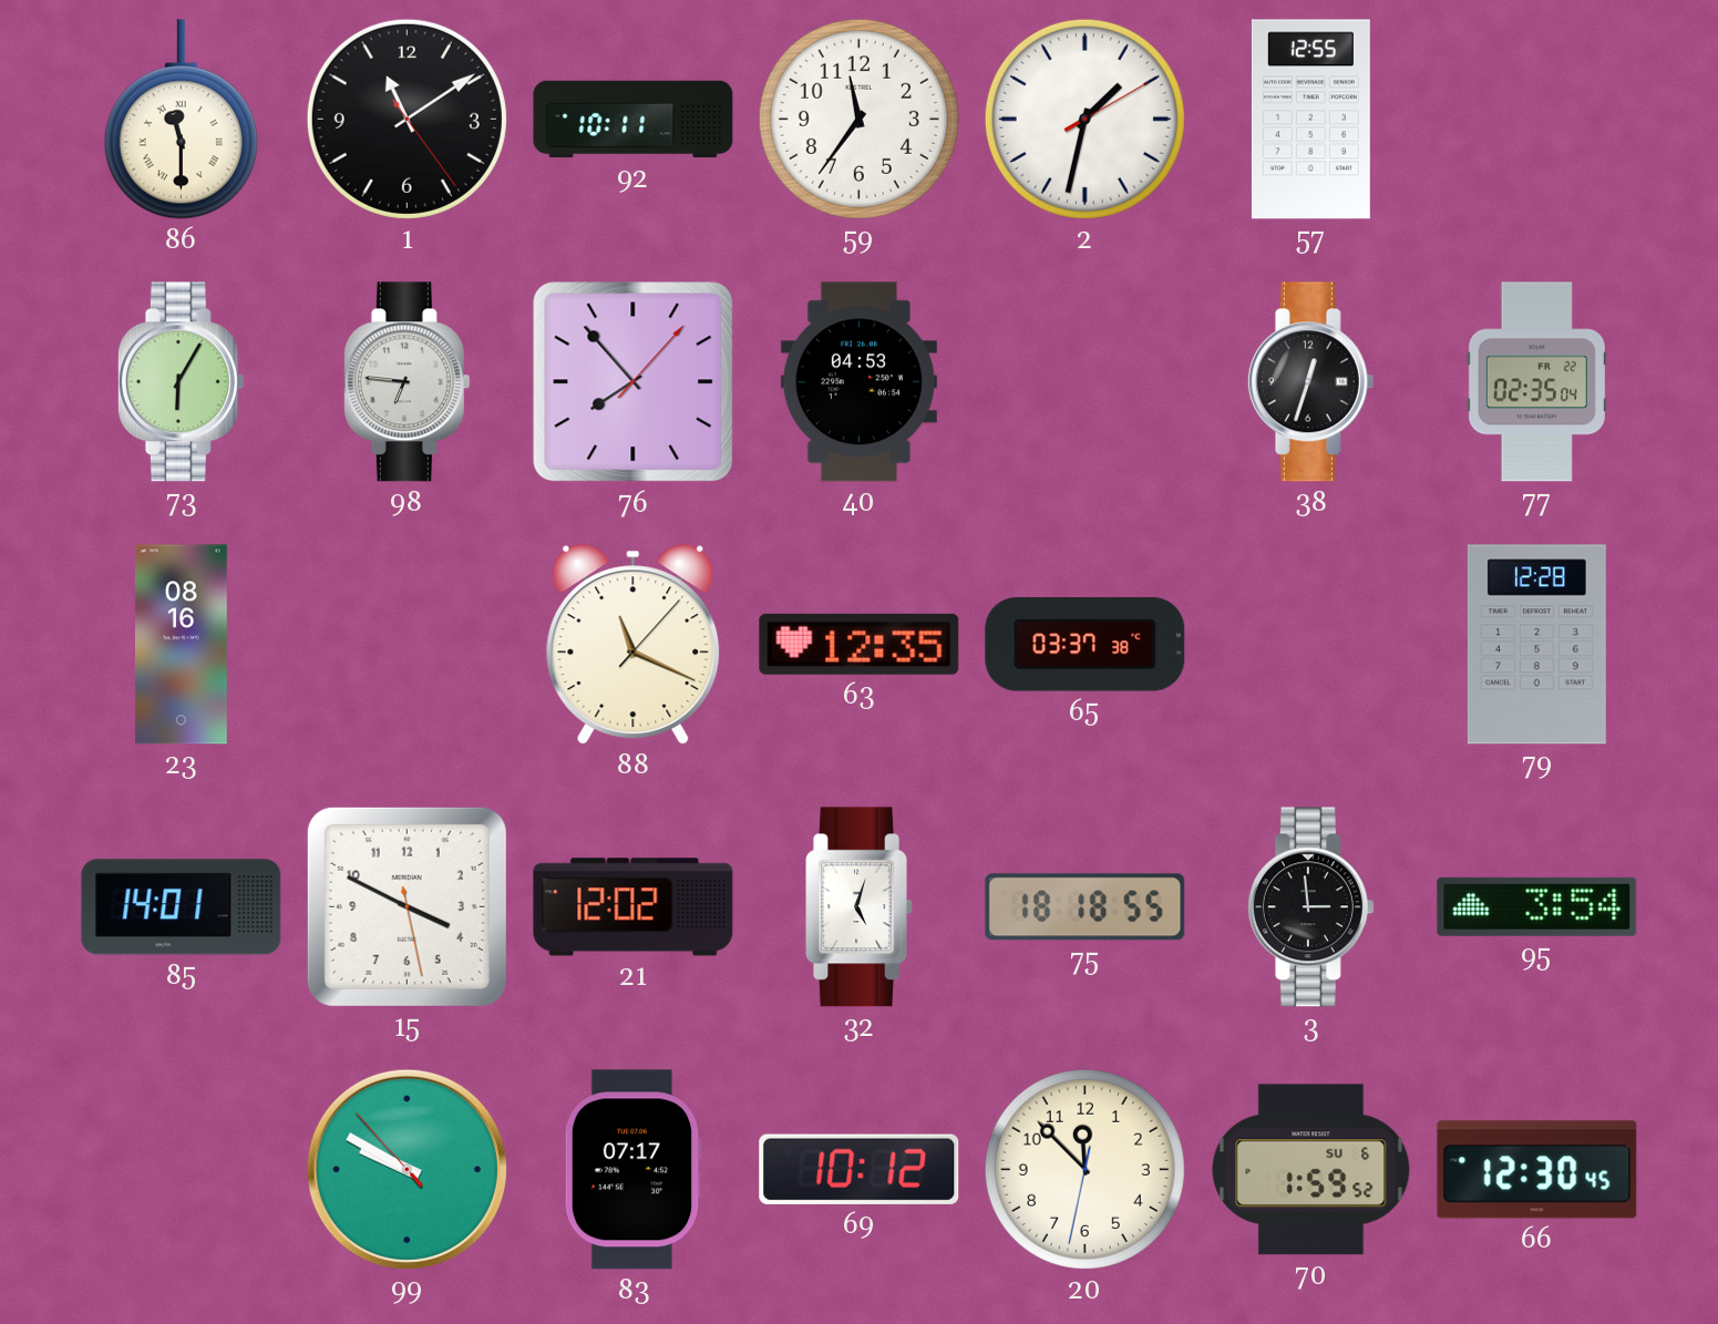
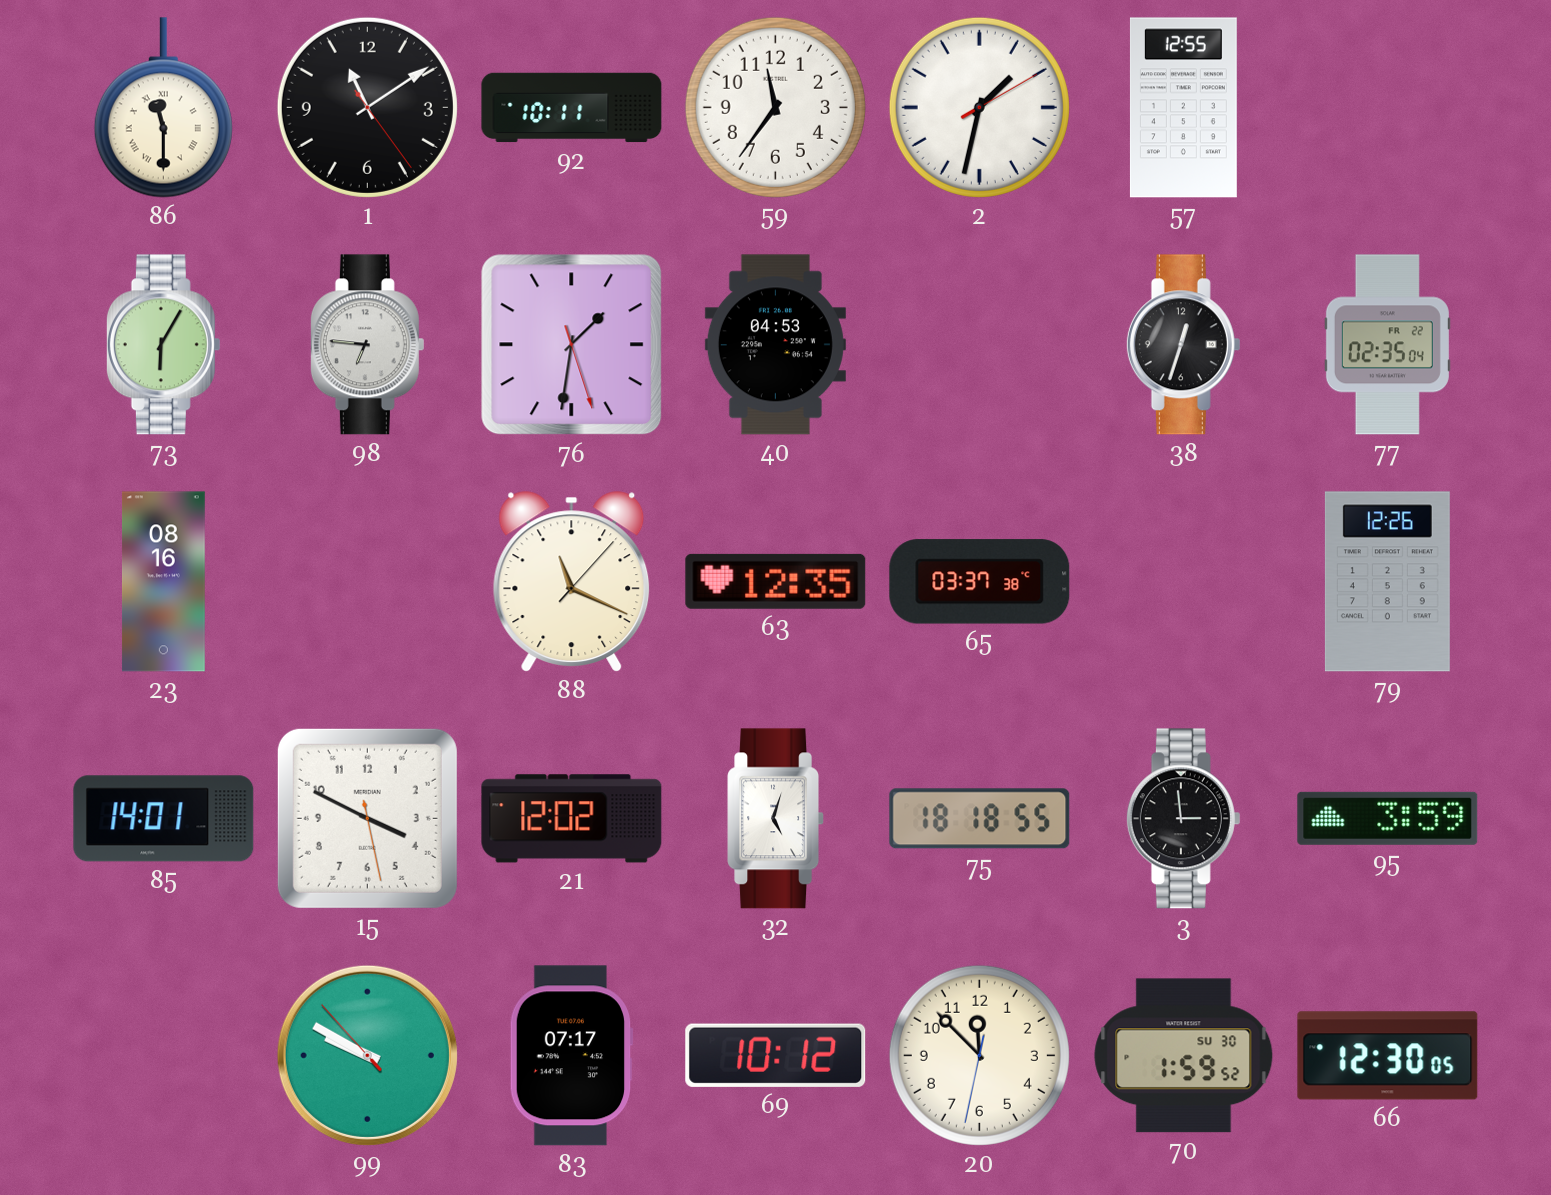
76: 7:53 -> 1:31 (572, 345)
79: 12:28 -> 12:26 (1387, 582)
95: 3:54 -> 3:59 (1388, 818)
70 date: SU 6 -> SU 30 (1184, 1056)
66: 12:30:45 -> 12:30:05 (1388, 1056)
